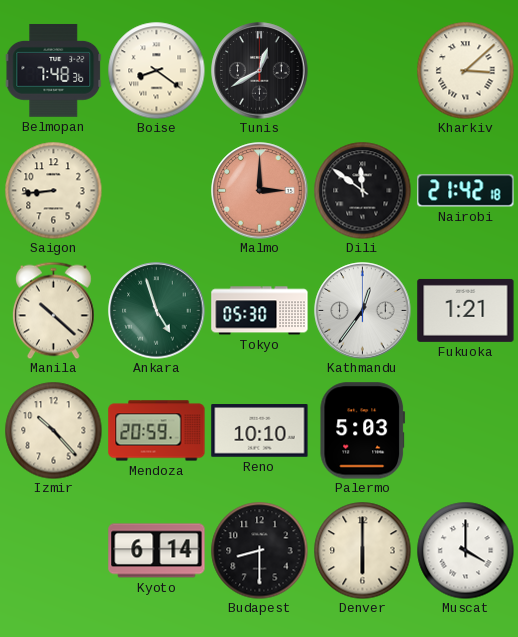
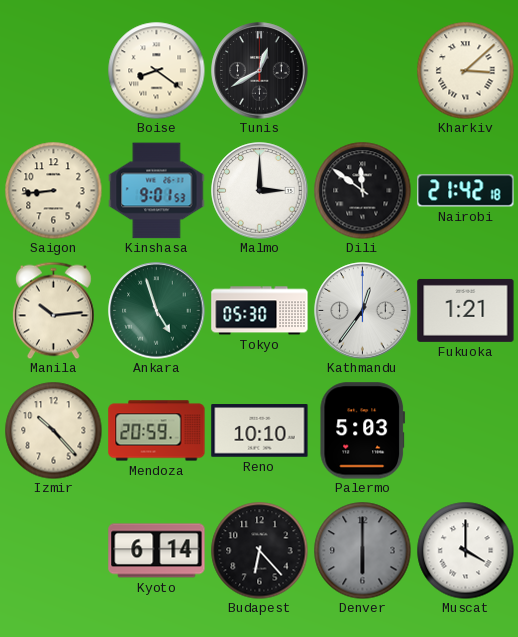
Belmopan: 7:48 -> none (53, 70)
Kinshasa: none -> 9:01 (157, 191)
Malmo dial: salmon -> white (260, 191)
Manila: 10:22 -> 10:14 (53, 310)
Budapest: 8:30 -> 6:23 (259, 550)
Denver dial: cream -> grey (362, 550)
